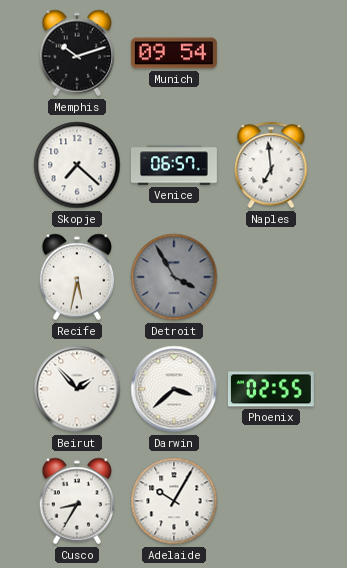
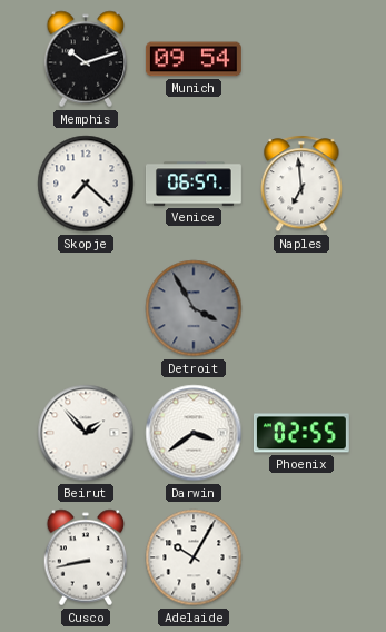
Recife: 5:32 -> none (77, 277)
Darwin: 3:38 -> 3:39 (194, 433)
Cusco: 8:35 -> 8:43 (86, 557)
